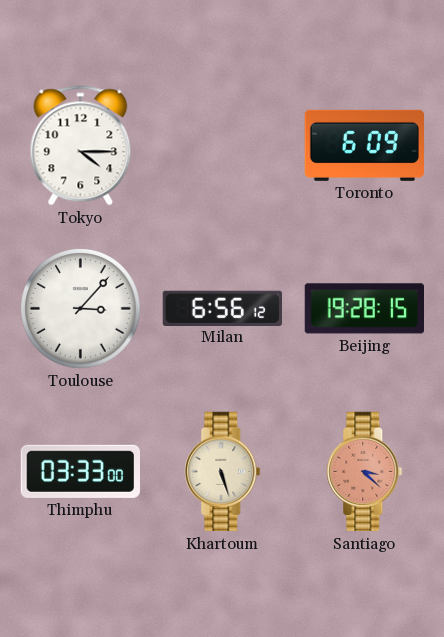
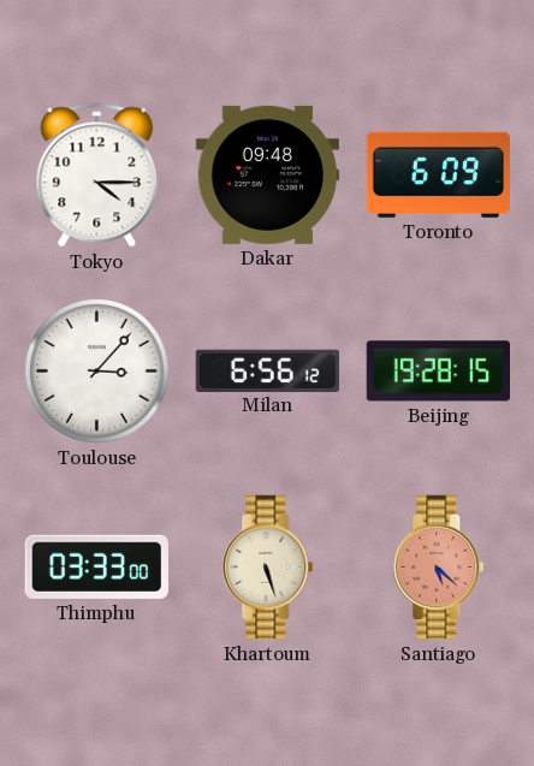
Dakar: none -> 09:48 (267, 174)
Santiago: 3:22 -> 5:22 (439, 568)
